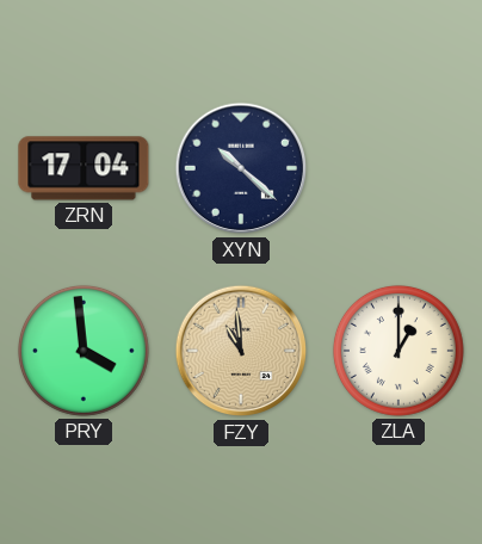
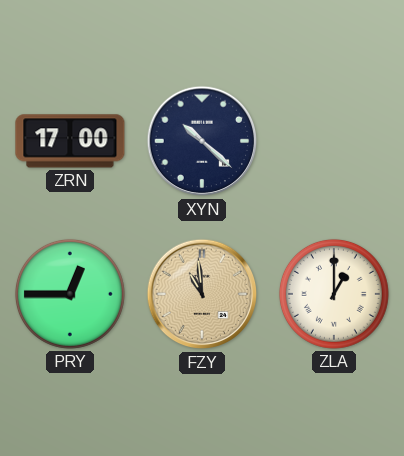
ZRN: 17:04 -> 17:00 (70, 141)
PRY: 3:59 -> 12:45 (70, 294)
